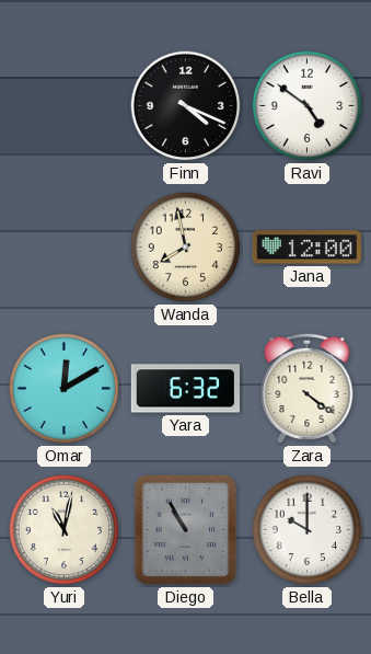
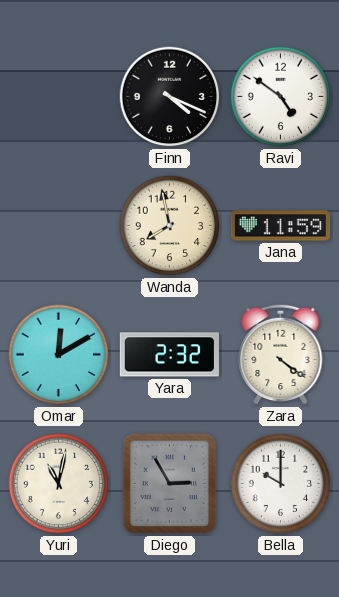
Jana: 12:00 -> 11:59 (280, 226)
Yara: 6:32 -> 2:32 (169, 355)
Diego: 10:55 -> 2:55 (170, 484)
